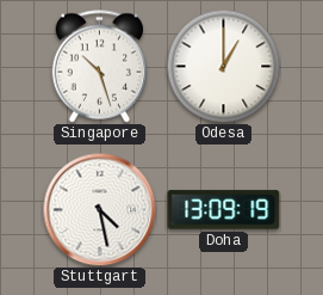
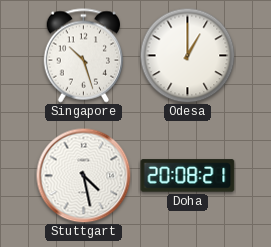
Doha: 13:09 -> 20:08 (188, 176)
